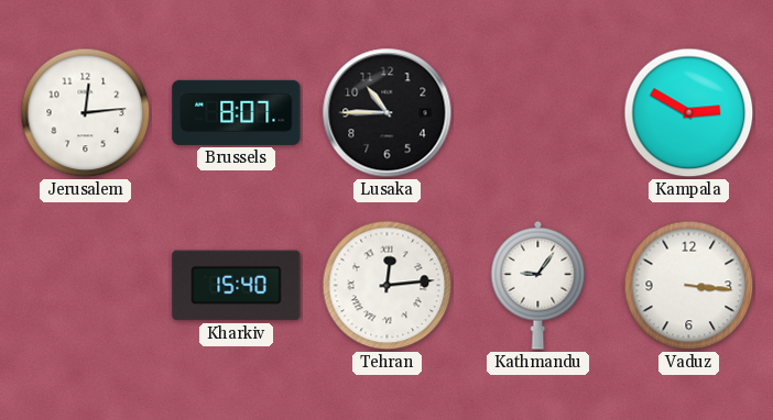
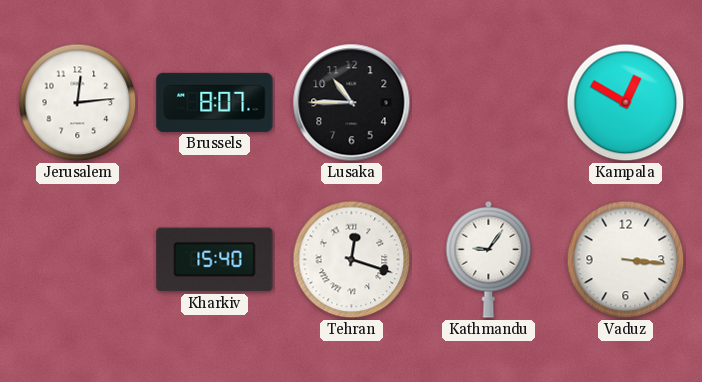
Kampala: 2:50 -> 12:50 (626, 103)
Tehran: 12:14 -> 12:18 (352, 260)
